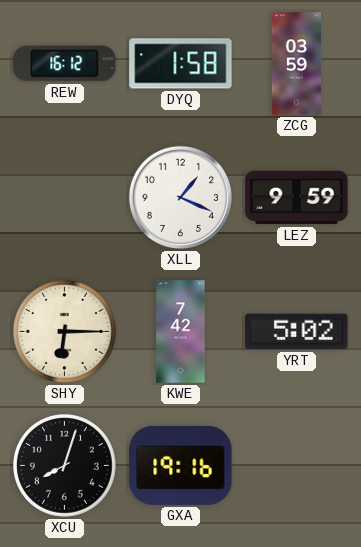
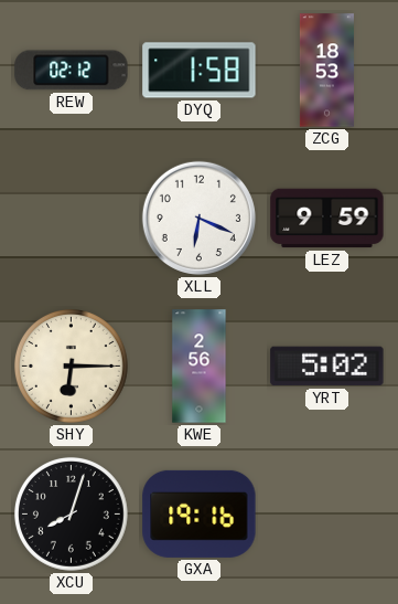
REW: 16:12 -> 02:12 (72, 71)
ZCG: 03:59 -> 18:53 (326, 71)
XLL: 1:19 -> 6:19 (198, 218)
KWE: 7:42 -> 2:56 (200, 367)
